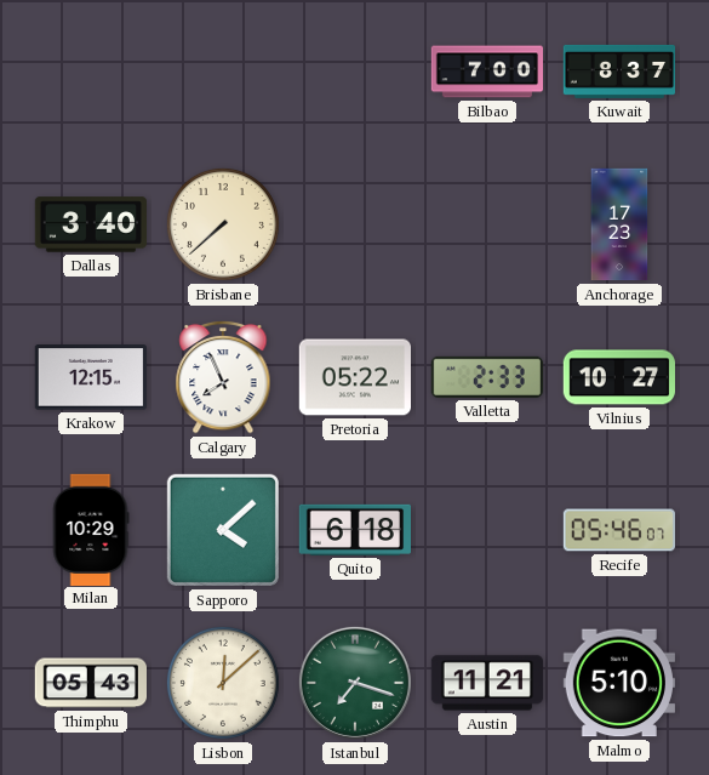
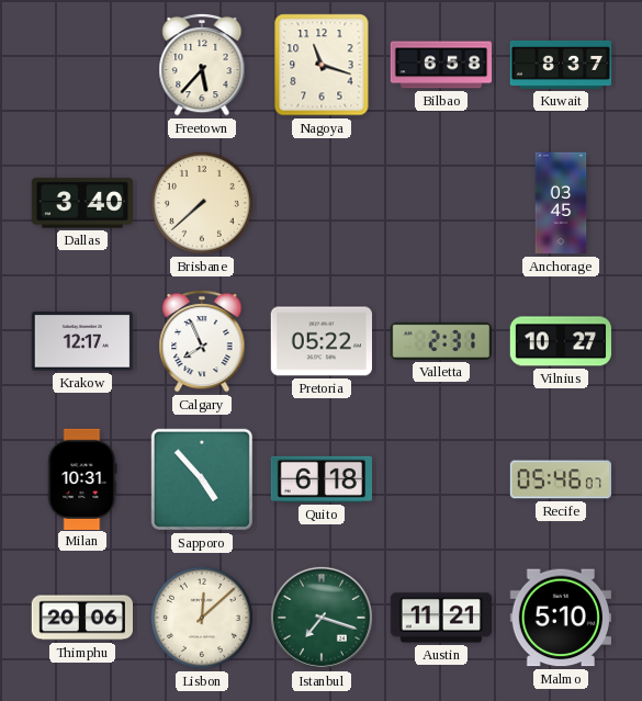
Freetown: none -> 5:37 (202, 65)
Nagoya: none -> 11:18 (322, 65)
Bilbao: 7:00 -> 6:58 (441, 65)
Anchorage: 17:23 -> 03:45 (561, 203)
Krakow: 12:15 -> 12:17 (81, 341)
Valletta: 2:33 -> 2:31 (441, 341)
Milan: 10:29 -> 10:31 (82, 478)
Sapporo: 4:08 -> 4:53 (202, 479)
Thimphu: 05:43 -> 20:06 (81, 618)
